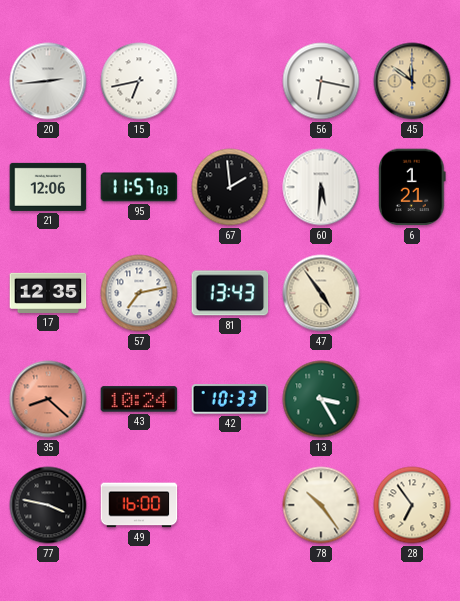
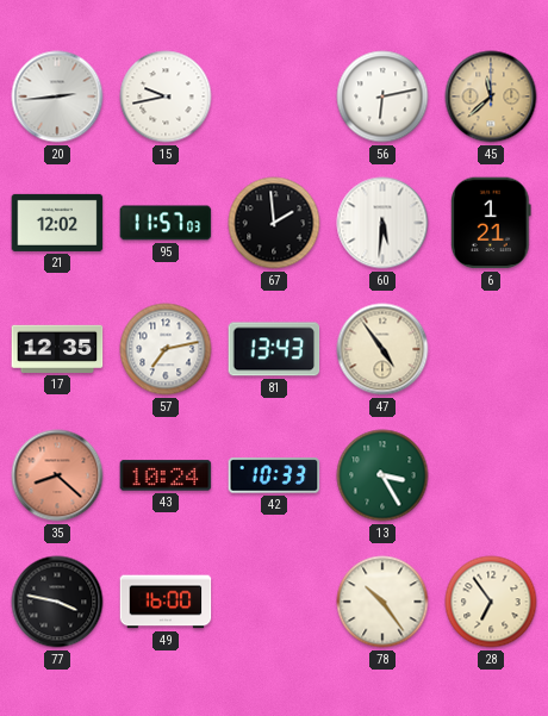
15: 6:43 -> 9:43 (166, 96)
56: 6:17 -> 6:13 (382, 96)
45: 11:51 -> 11:38 (491, 96)
21: 12:06 -> 12:02 (57, 223)
